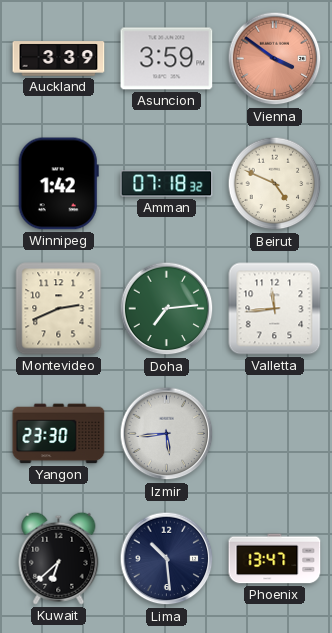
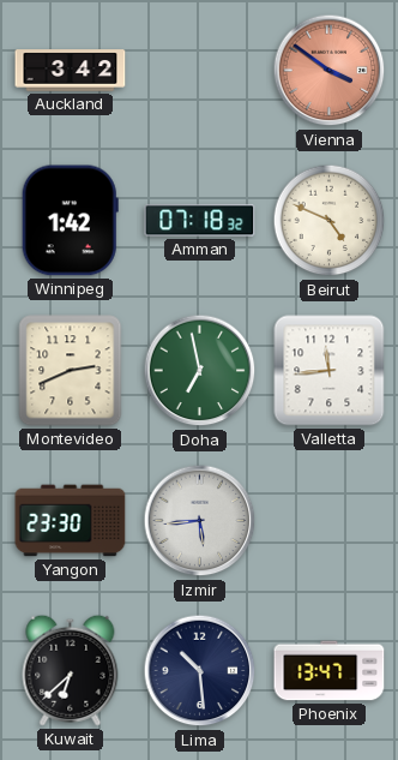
Auckland: 3:39 -> 3:42 (71, 71)
Asuncion: 3:59 -> none (167, 59)
Doha: 7:14 -> 6:58 (200, 371)
